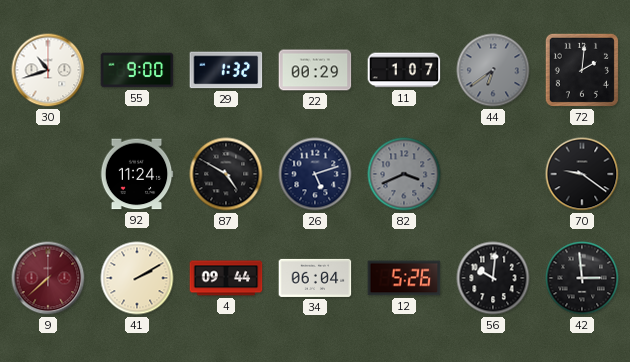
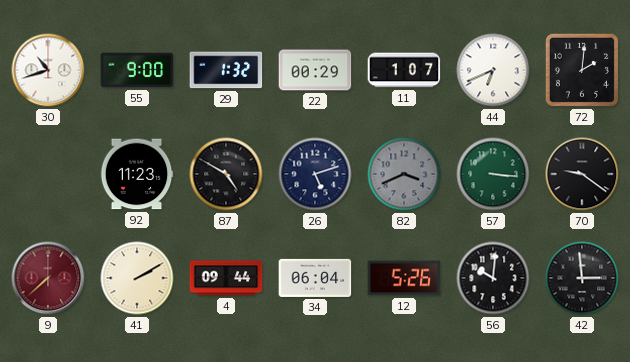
44: 6:39 -> 6:41 (493, 70)
44 dial: grey -> white (493, 70)
92: 11:24 -> 11:23 (137, 174)
57: none -> 3:16 (493, 174)
